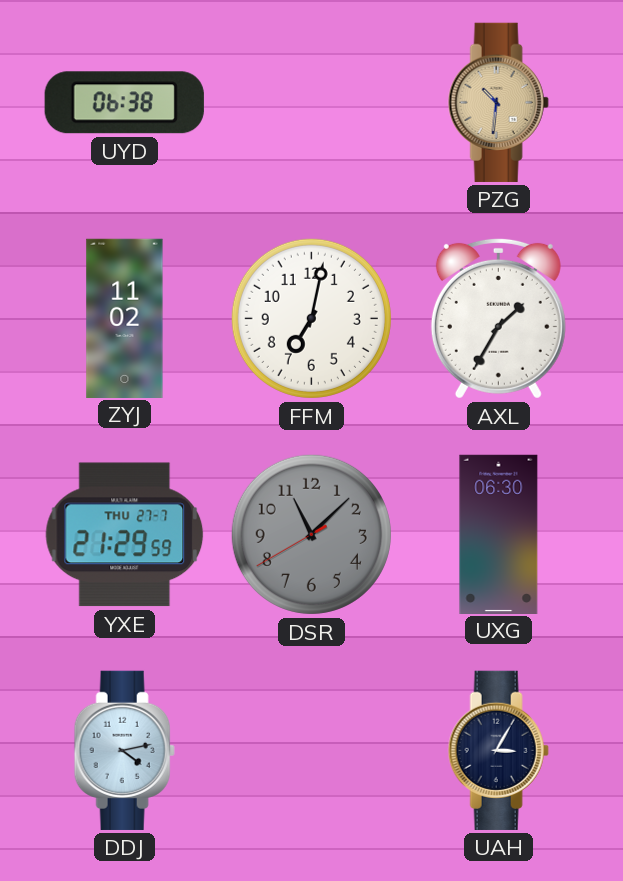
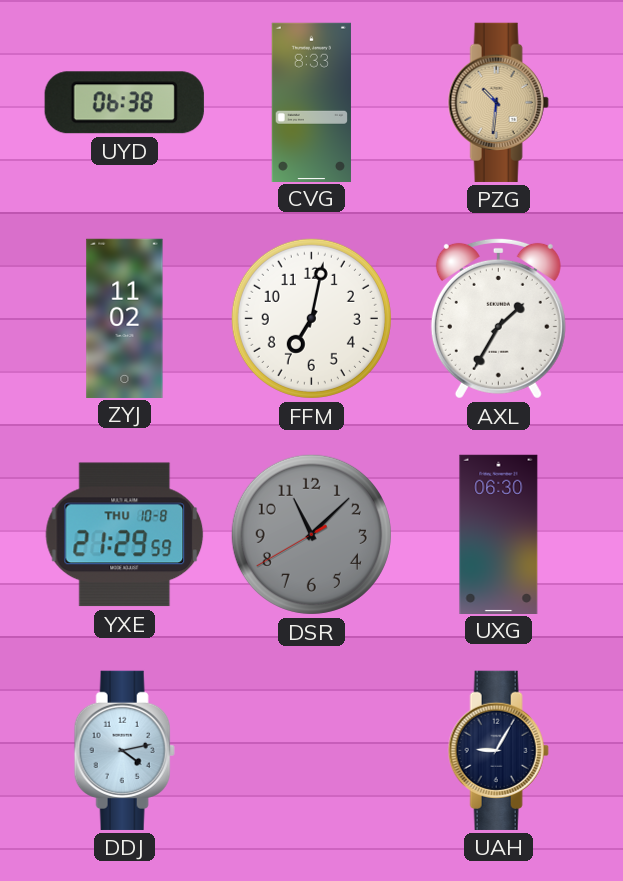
CVG: none -> 8:33 (311, 102)
YXE date: THU 27-7 -> THU 10-8 (125, 535)
UAH: 3:05 -> 9:05 (498, 750)
